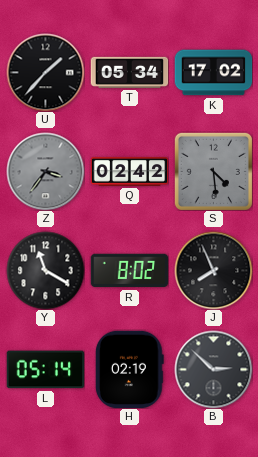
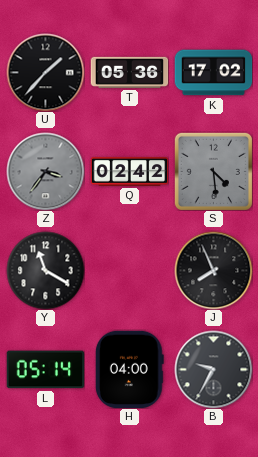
T: 05:34 -> 05:36 (129, 72)
R: 8:02 -> none (129, 271)
H: 02:19 -> 04:00 (129, 369)
B: 2:52 -> 9:35 (213, 369)
